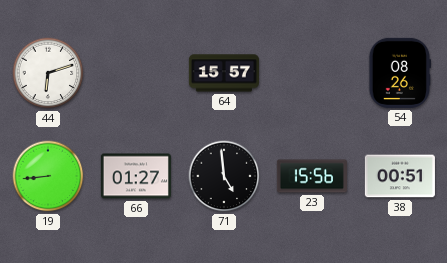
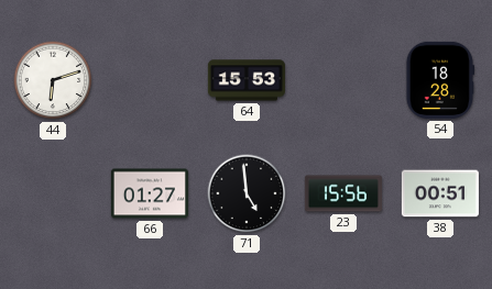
64: 15:57 -> 15:53 (247, 80)
54: 08:26 -> 18:28 (440, 80)
19: 8:44 -> none (48, 176)
